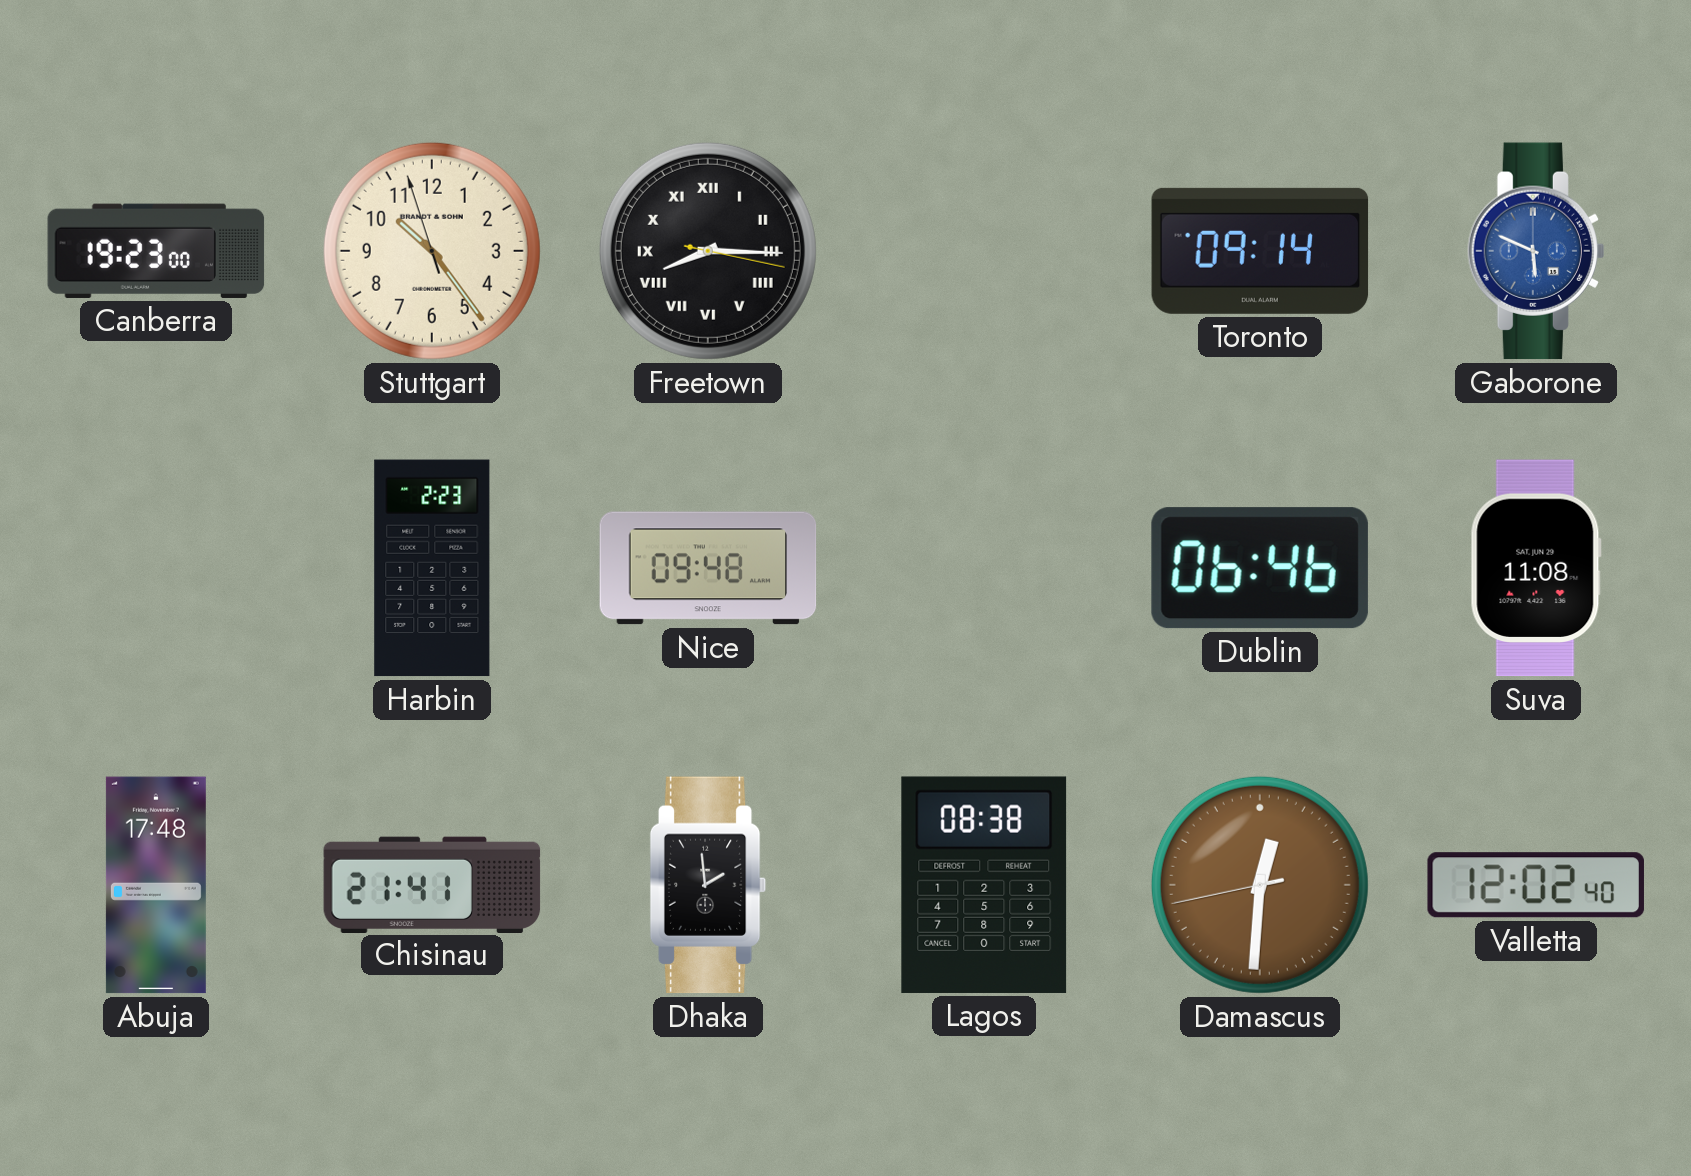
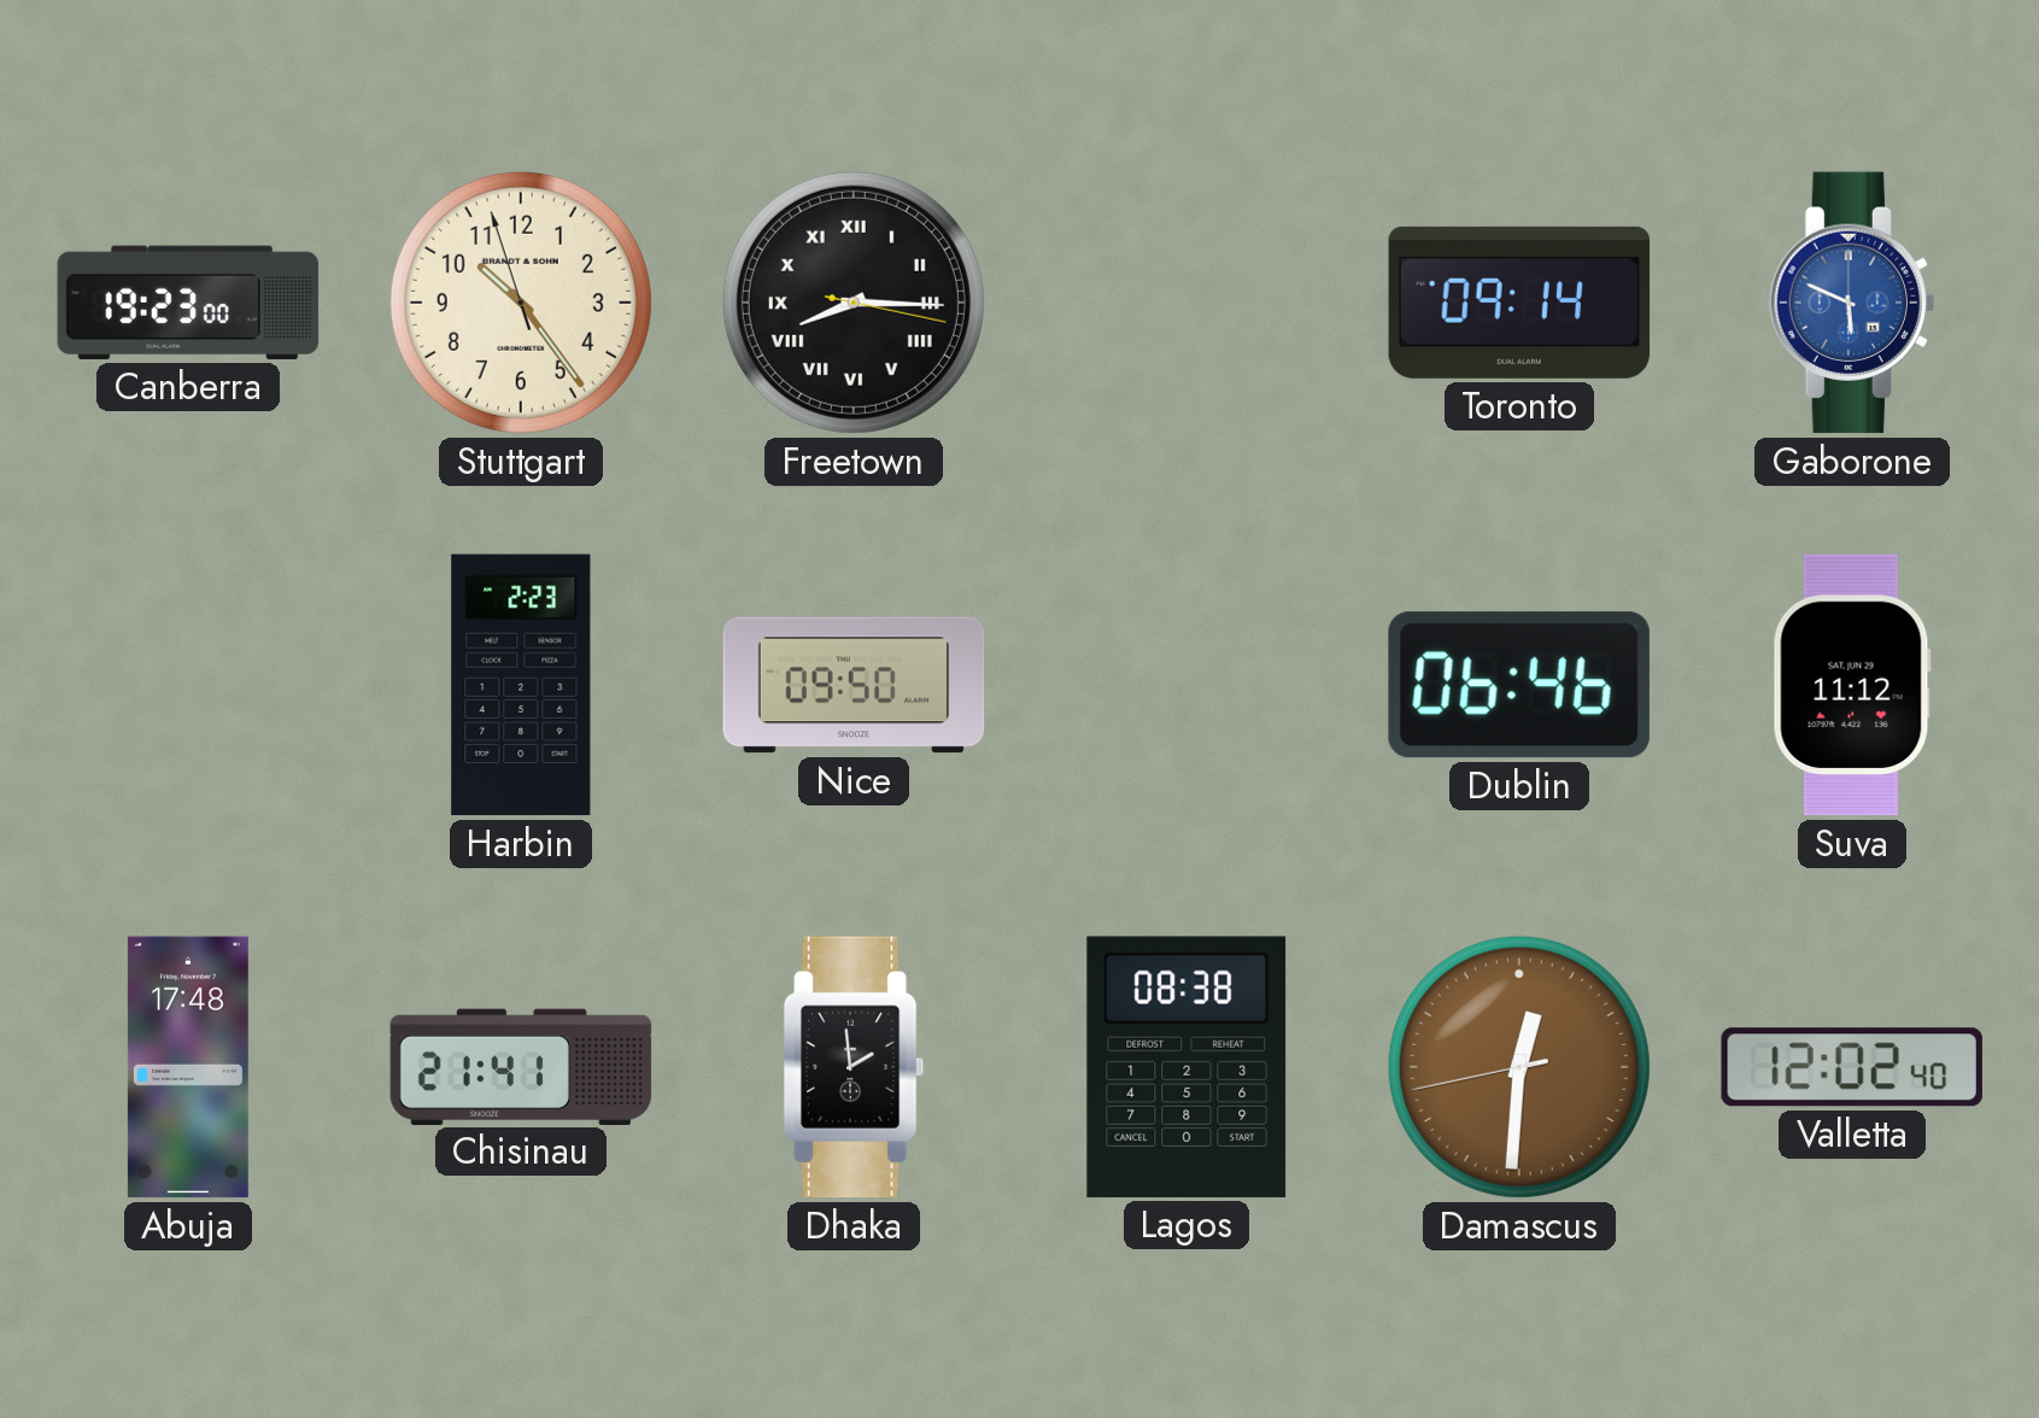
Nice: 09:48 -> 09:50 (854, 685)
Suva: 11:08 -> 11:12 (1852, 685)
